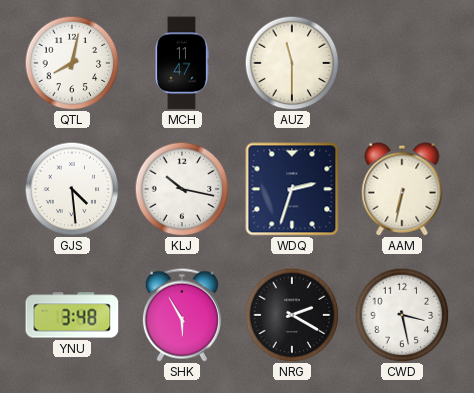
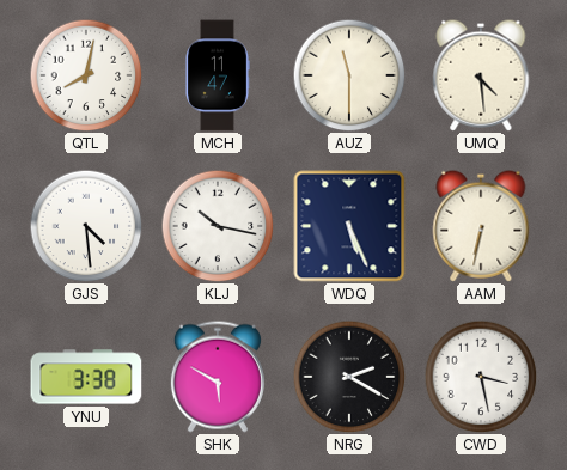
UMQ: none -> 4:29 (481, 75)
WDQ: 2:33 -> 5:26 (349, 226)
YNU: 3:48 -> 3:38 (86, 377)
SHK: 5:55 -> 5:50 (218, 377)
